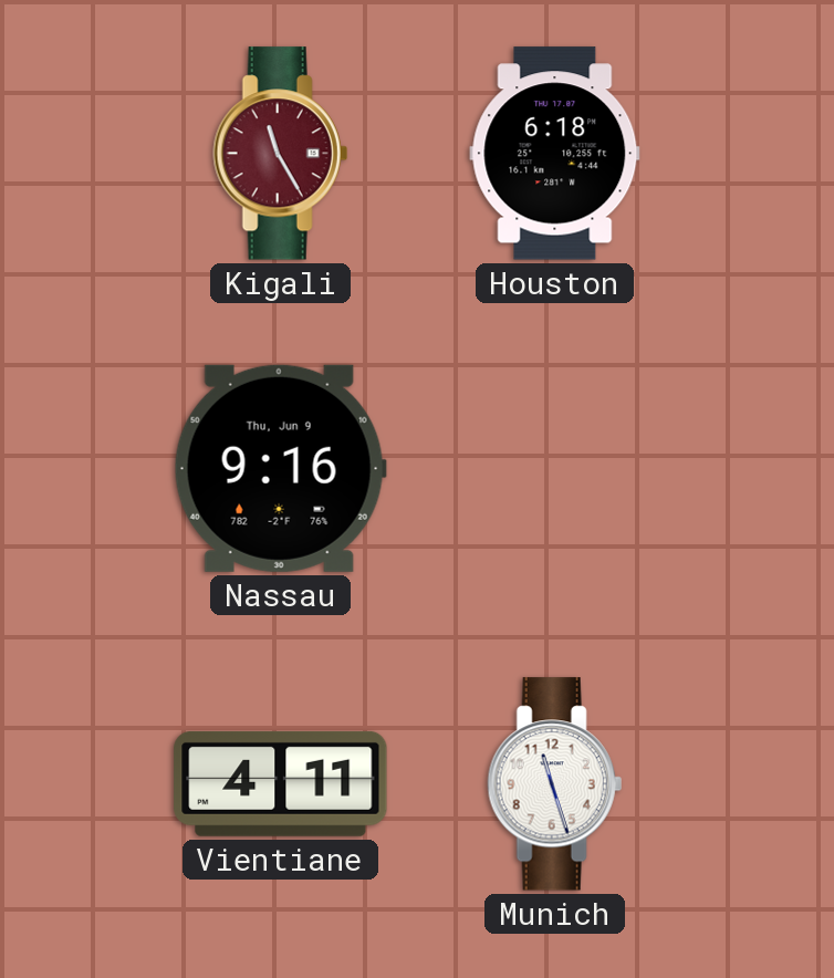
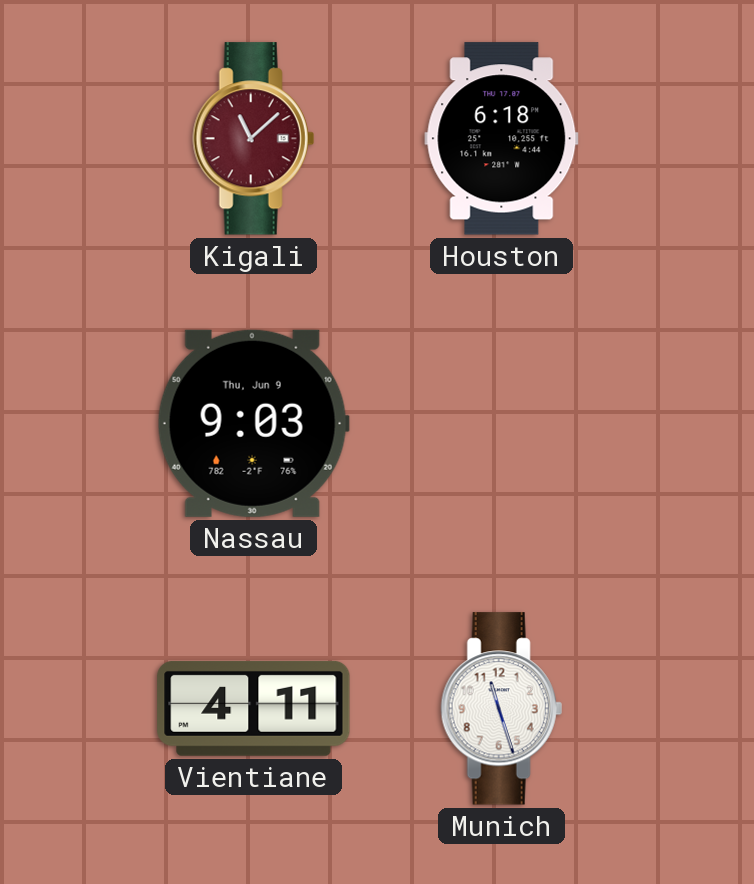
Kigali: 11:25 -> 11:08 (253, 139)
Nassau: 9:16 -> 9:03 (253, 423)
